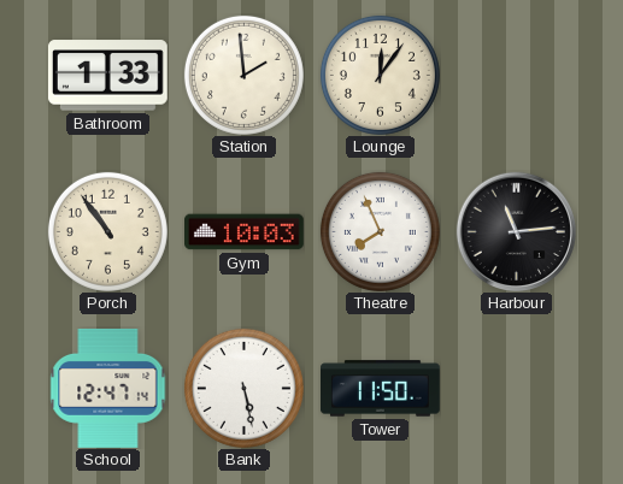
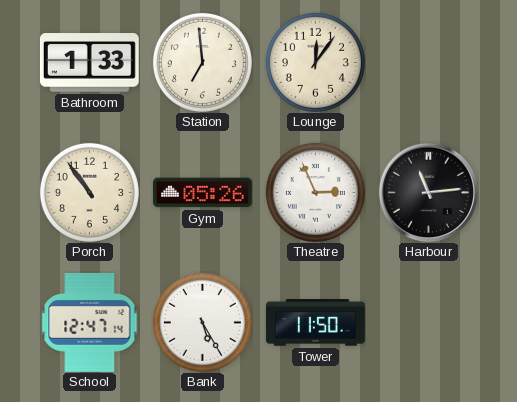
Station: 1:59 -> 6:59 (202, 62)
Gym: 10:03 -> 05:26 (203, 193)
Theatre: 7:56 -> 2:56 (315, 192)
Bank: 5:28 -> 5:25 (202, 322)
